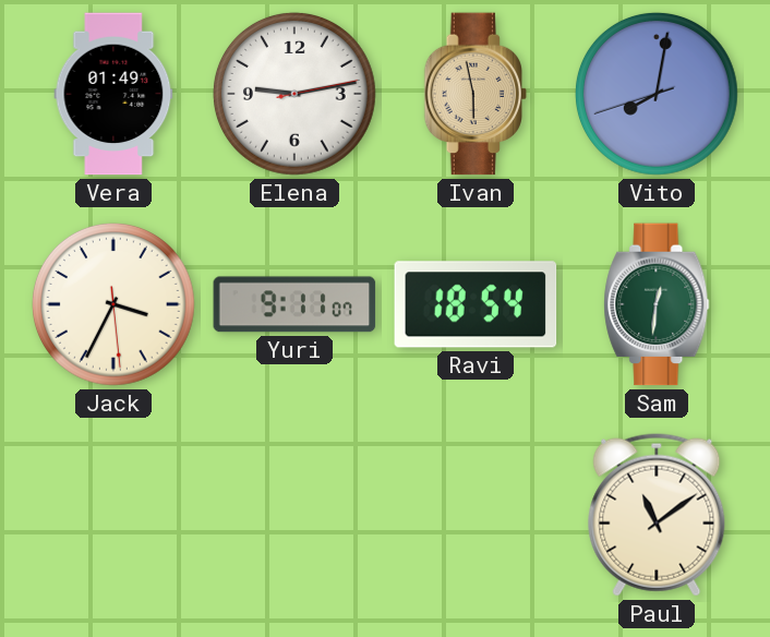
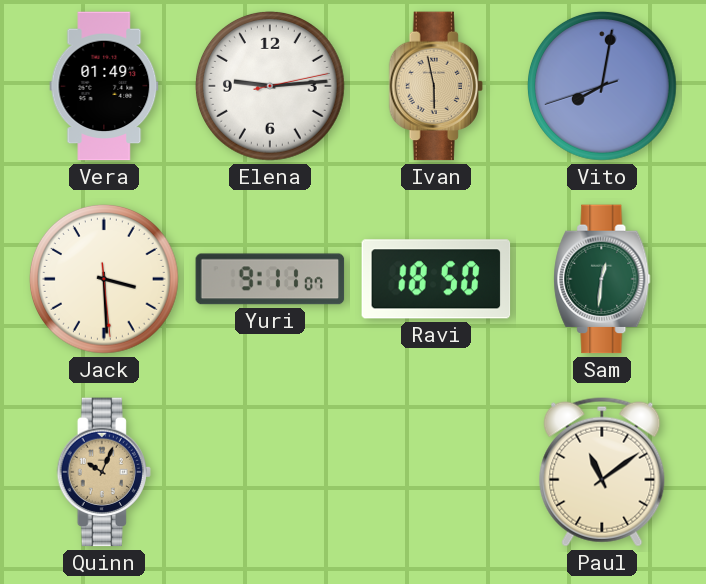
Elena: 9:13 -> 9:14 (271, 87)
Jack: 3:34 -> 3:29 (105, 280)
Ravi: 18:54 -> 18:50 (436, 279)
Quinn: none -> 10:04 (104, 472)
